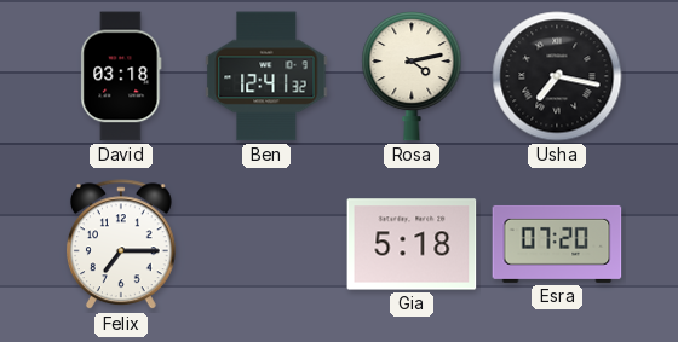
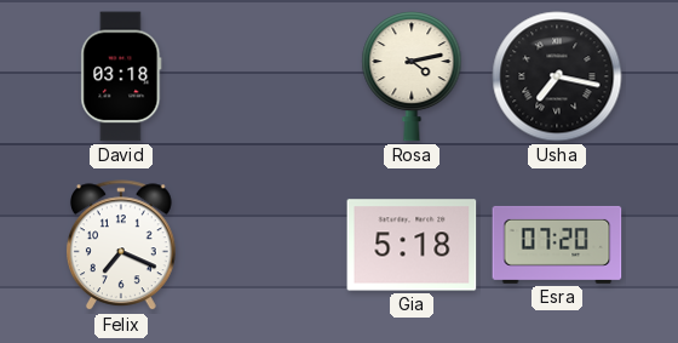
Ben: 12:41 -> none (266, 76)
Felix: 7:15 -> 7:19 (121, 246)
